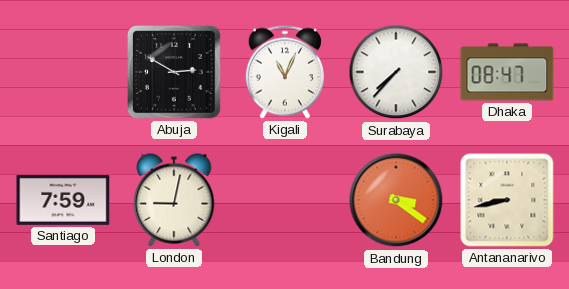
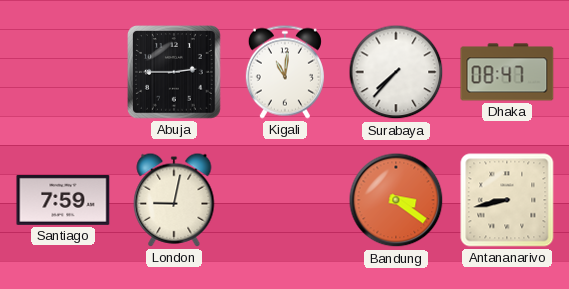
Abuja: 2:50 -> 2:45 (175, 73)
Kigali: 11:04 -> 11:01 (285, 72)
